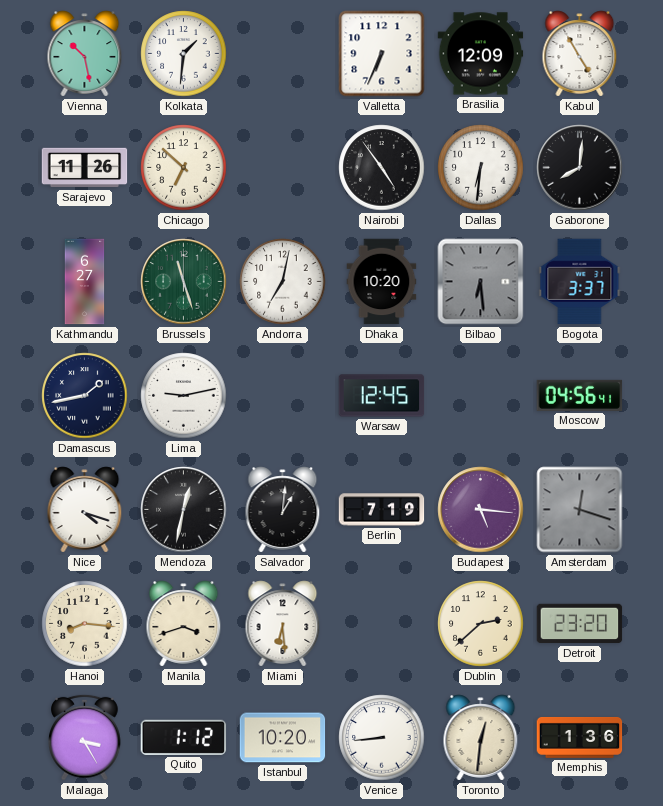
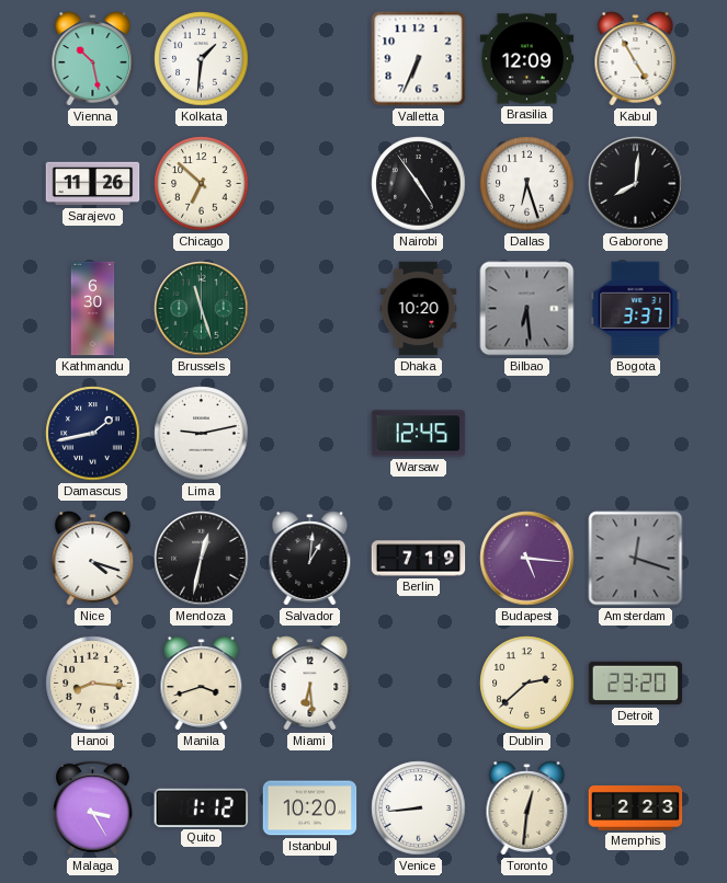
Dallas: 6:31 -> 6:27 (527, 184)
Kathmandu: 6:27 -> 6:30 (93, 309)
Andorra: 7:02 -> none (283, 282)
Moscow: 04:56 -> none (580, 395)
Memphis: 1:36 -> 2:23 (636, 807)
